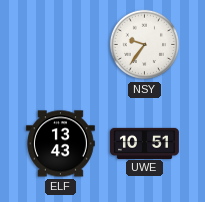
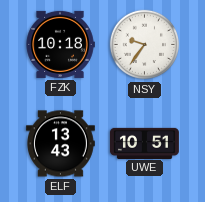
FZK: none -> 10:18 (60, 44)
